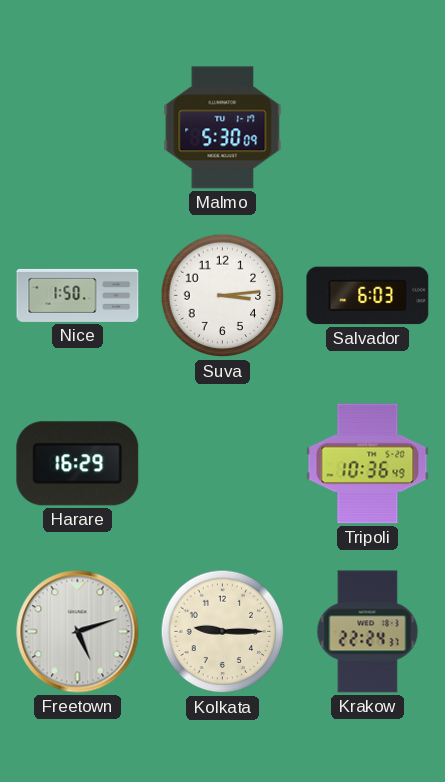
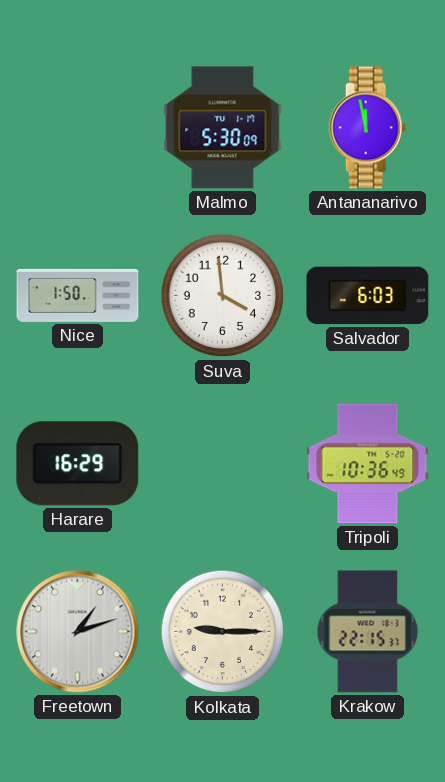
Antananarivo: none -> 11:58 (368, 128)
Suva: 3:14 -> 3:59 (223, 296)
Freetown: 5:12 -> 1:12 (78, 632)
Krakow: 22:24 -> 22:15 (368, 632)
